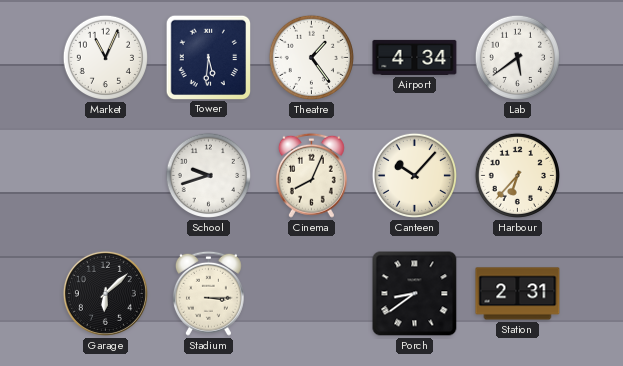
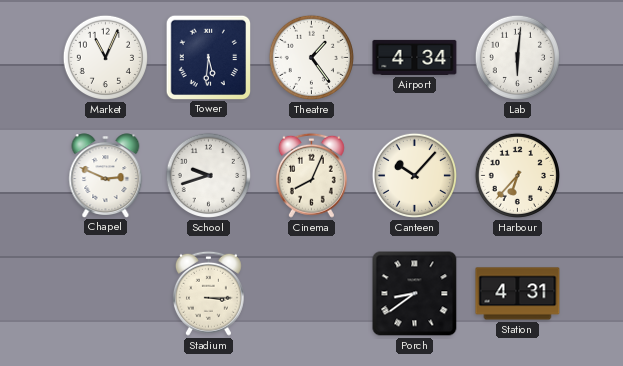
Lab: 5:39 -> 6:01 (517, 57)
Chapel: none -> 2:49 (106, 175)
Garage: 6:08 -> none (105, 293)
Station: 2:31 -> 4:31 (518, 294)
